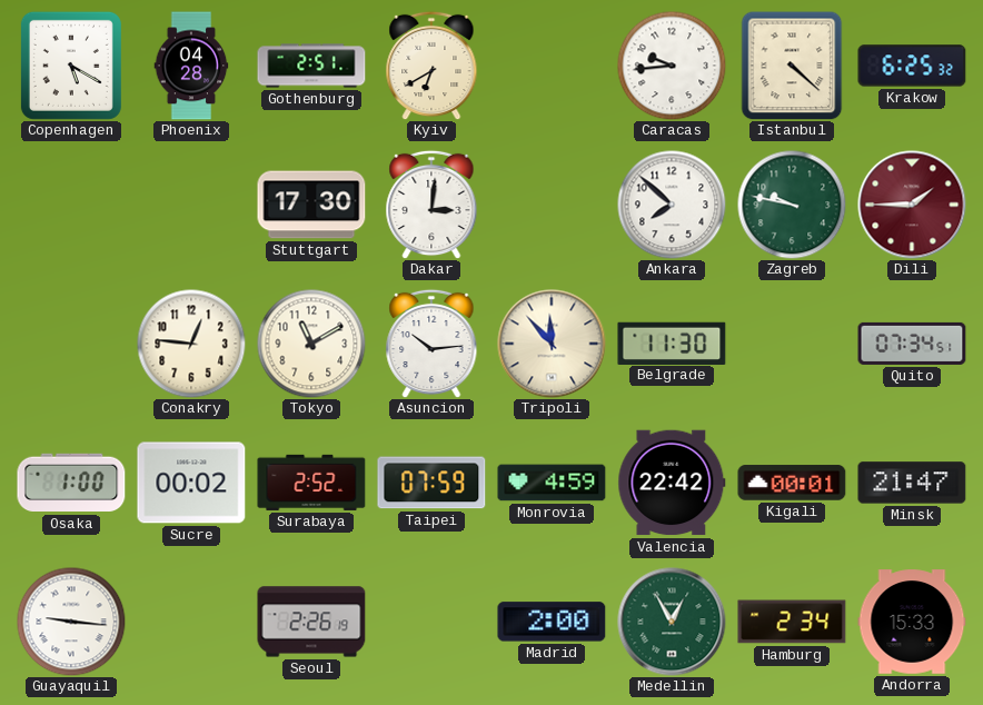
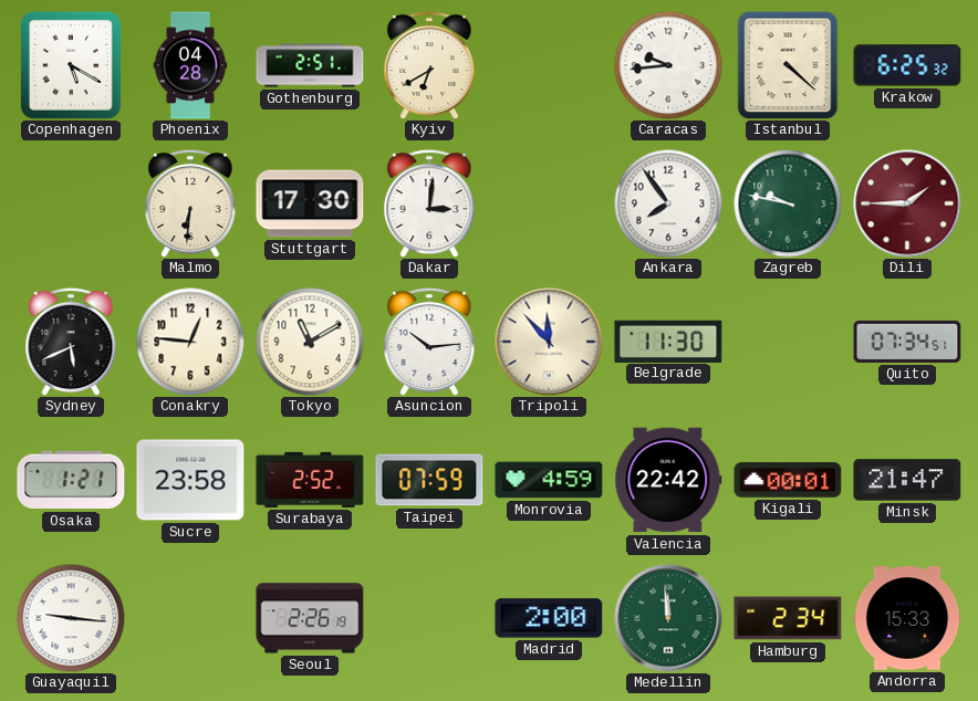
Malmo: none -> 6:31 (190, 203)
Ankara: 7:52 -> 7:54 (668, 203)
Sydney: none -> 5:41 (71, 342)
Osaka: 1:00 -> 1:21 (71, 480)
Sucre: 00:02 -> 23:58 (190, 480)
Medellin: 12:55 -> 11:59 (668, 618)
